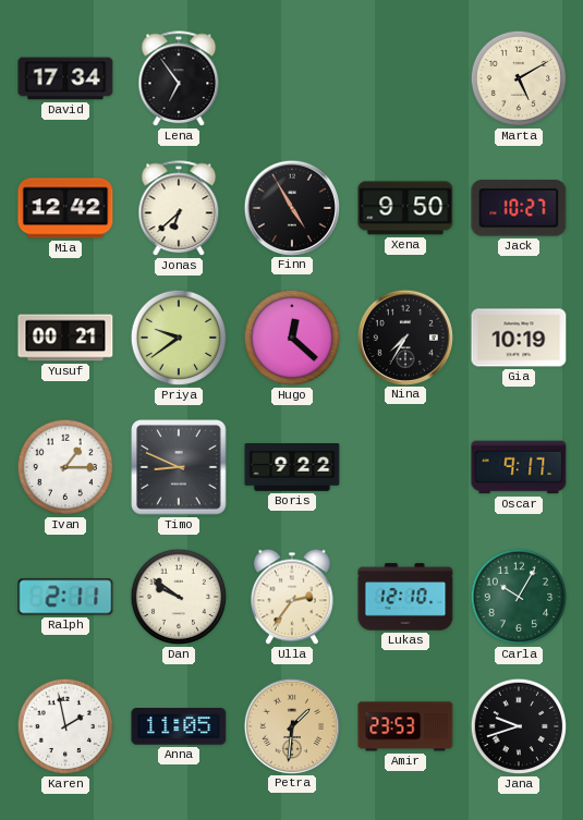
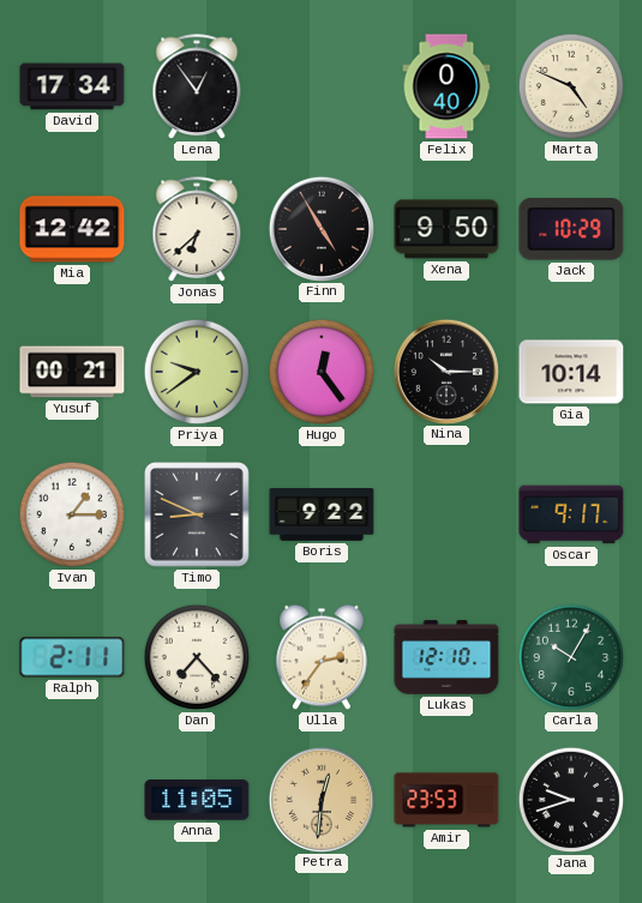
Lena: 6:54 -> 12:54 (197, 88)
Felix: none -> 0:40 (446, 86)
Marta: 5:10 -> 4:49 (571, 86)
Jack: 10:27 -> 10:29 (571, 229)
Hugo: 12:22 -> 12:24 (322, 372)
Nina: 7:35 -> 10:15 (445, 371)
Gia: 10:19 -> 10:14 (571, 372)
Dan: 9:51 -> 7:23 (197, 657)
Karen: 1:58 -> none (65, 726)
Petra: 1:31 -> 12:31 (320, 799)
